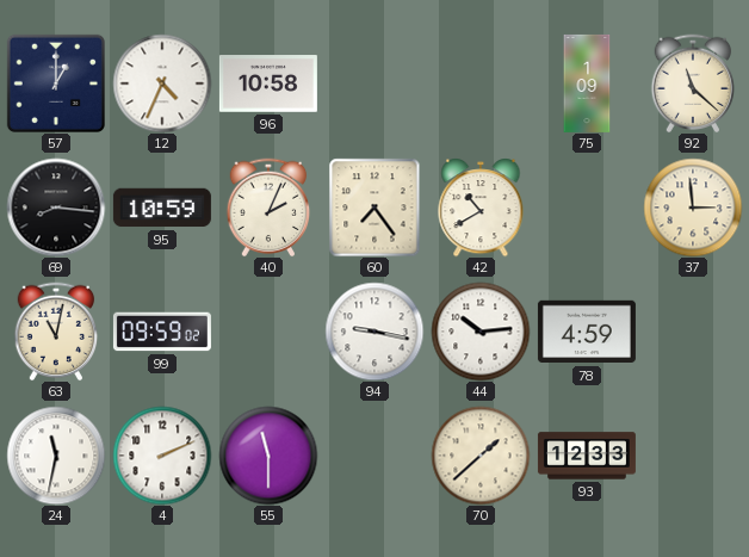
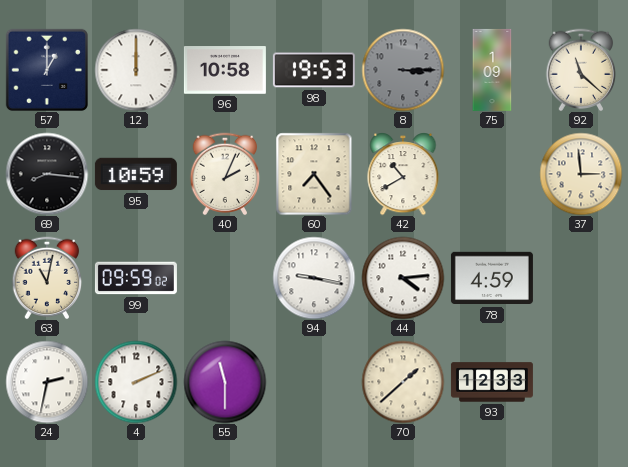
12: 4:34 -> 12:00 (136, 70)
98: none -> 19:53 (314, 70)
8: none -> 3:15 (403, 70)
44: 10:14 -> 4:14 (403, 278)
24: 11:32 -> 2:32 (47, 382)
